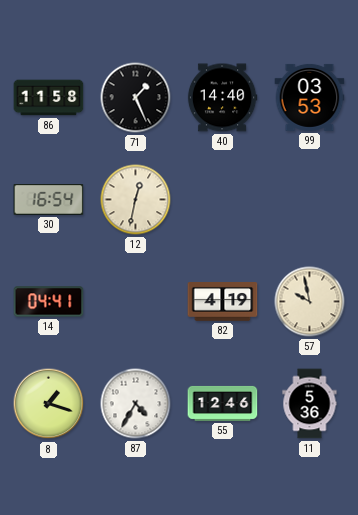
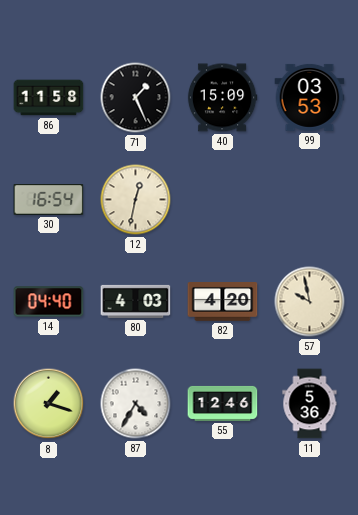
40: 14:40 -> 15:09 (222, 98)
14: 04:41 -> 04:40 (49, 302)
80: none -> 4:03 (136, 301)
82: 4:19 -> 4:20 (223, 302)
